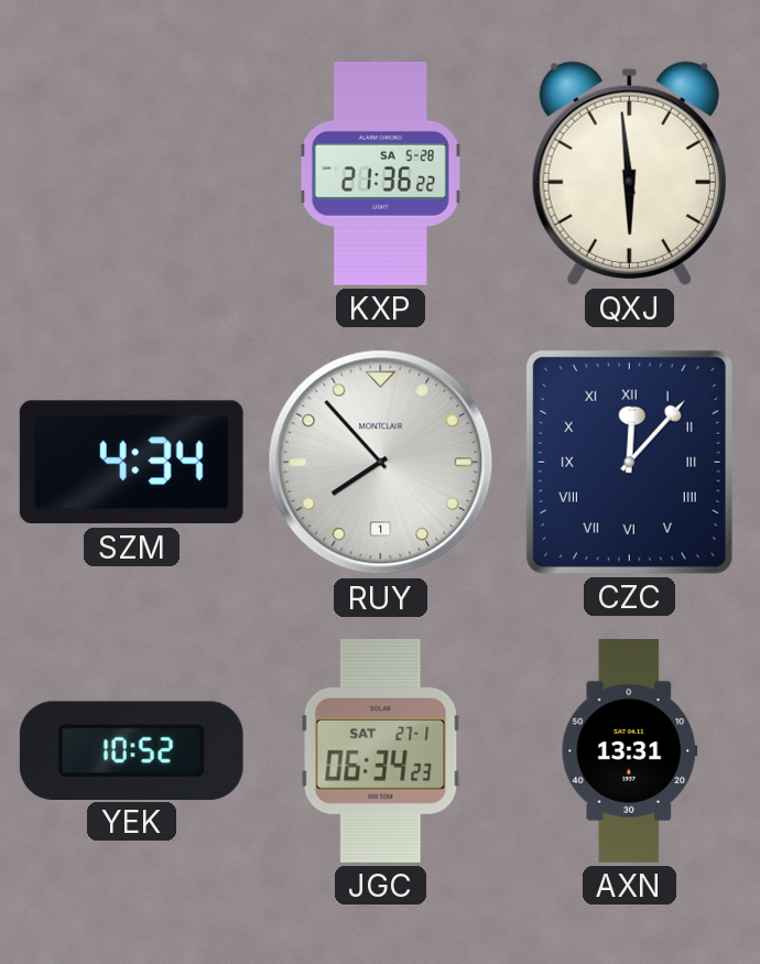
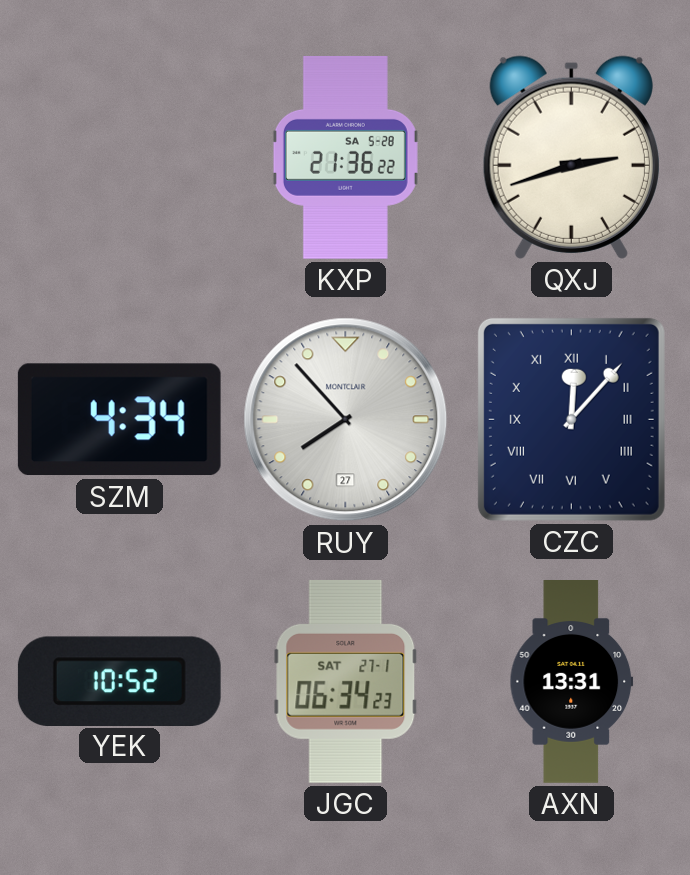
QXJ: 5:59 -> 2:42 (571, 157)
RUY date: 1 -> 27 (346, 420)
